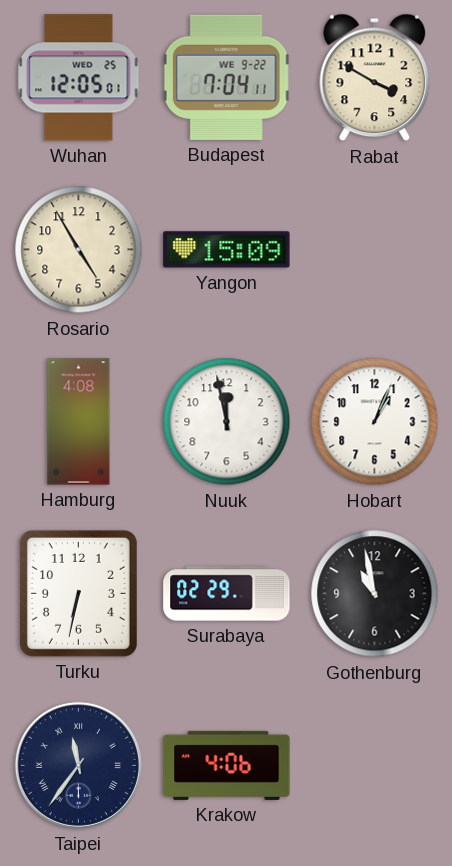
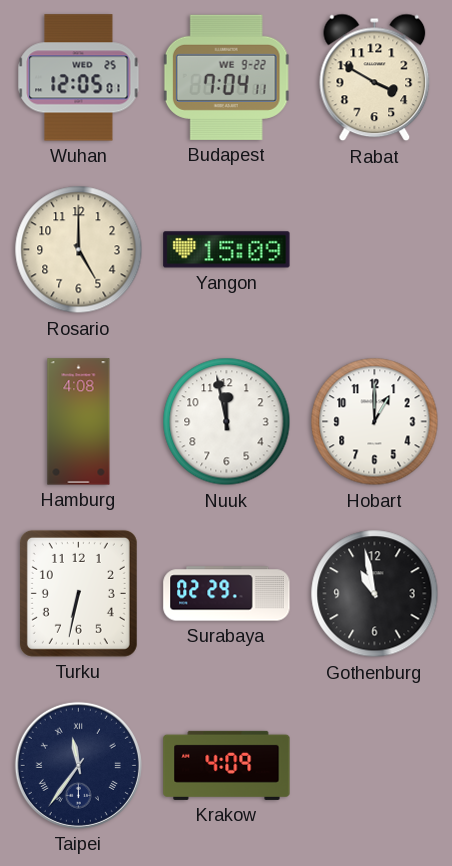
Rosario: 4:55 -> 5:00 (79, 250)
Hobart: 1:04 -> 1:00 (375, 422)
Krakow: 4:06 -> 4:09 (227, 765)
